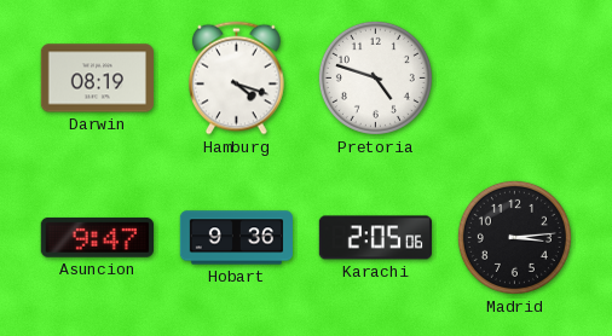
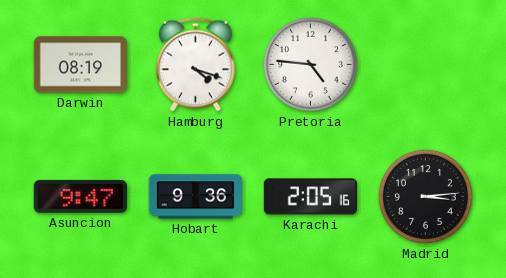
Pretoria: 4:48 -> 4:46 (310, 64)
Karachi: 2:05:06 -> 2:05:16 (310, 197)
